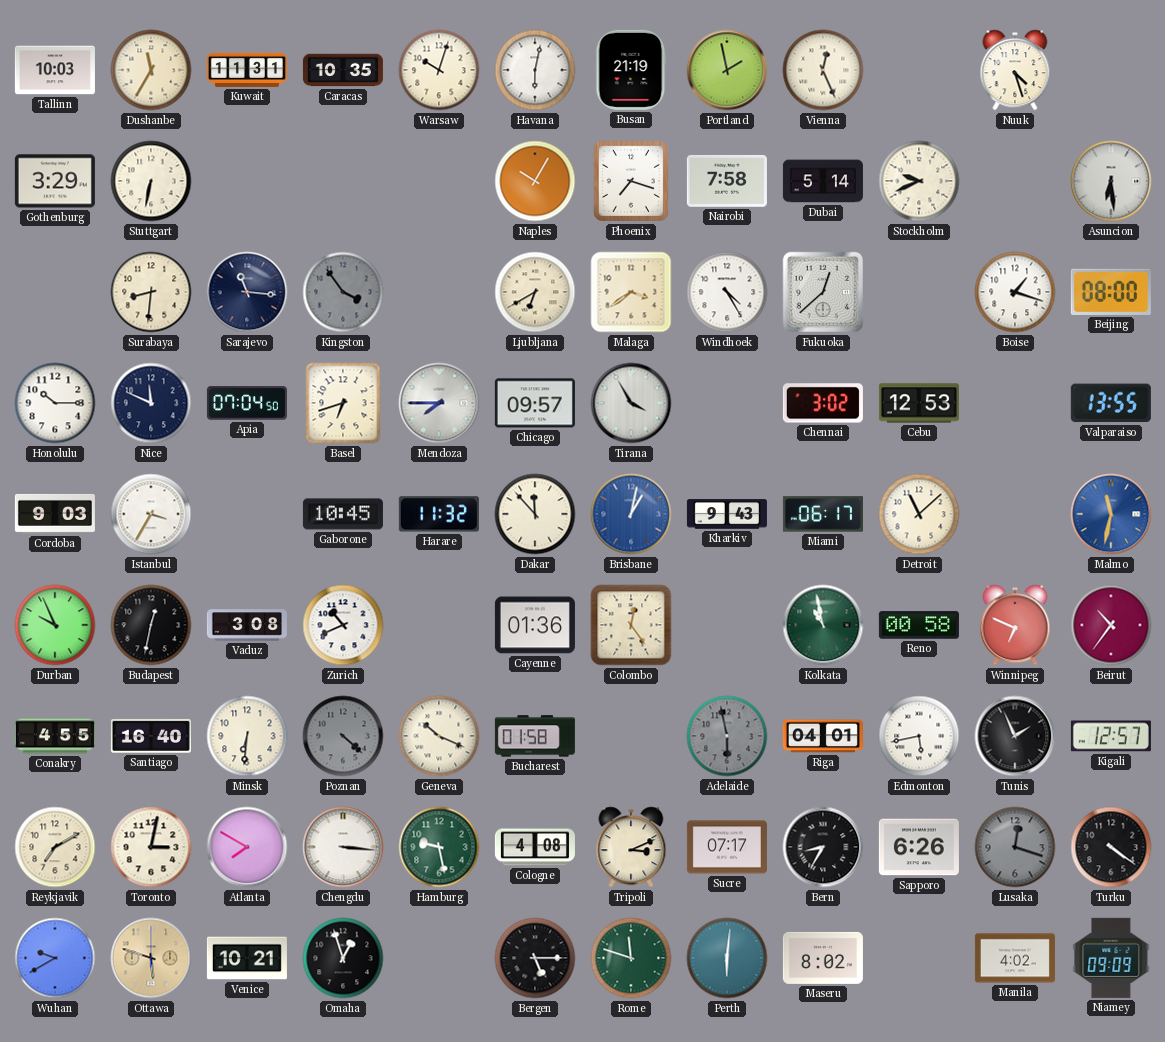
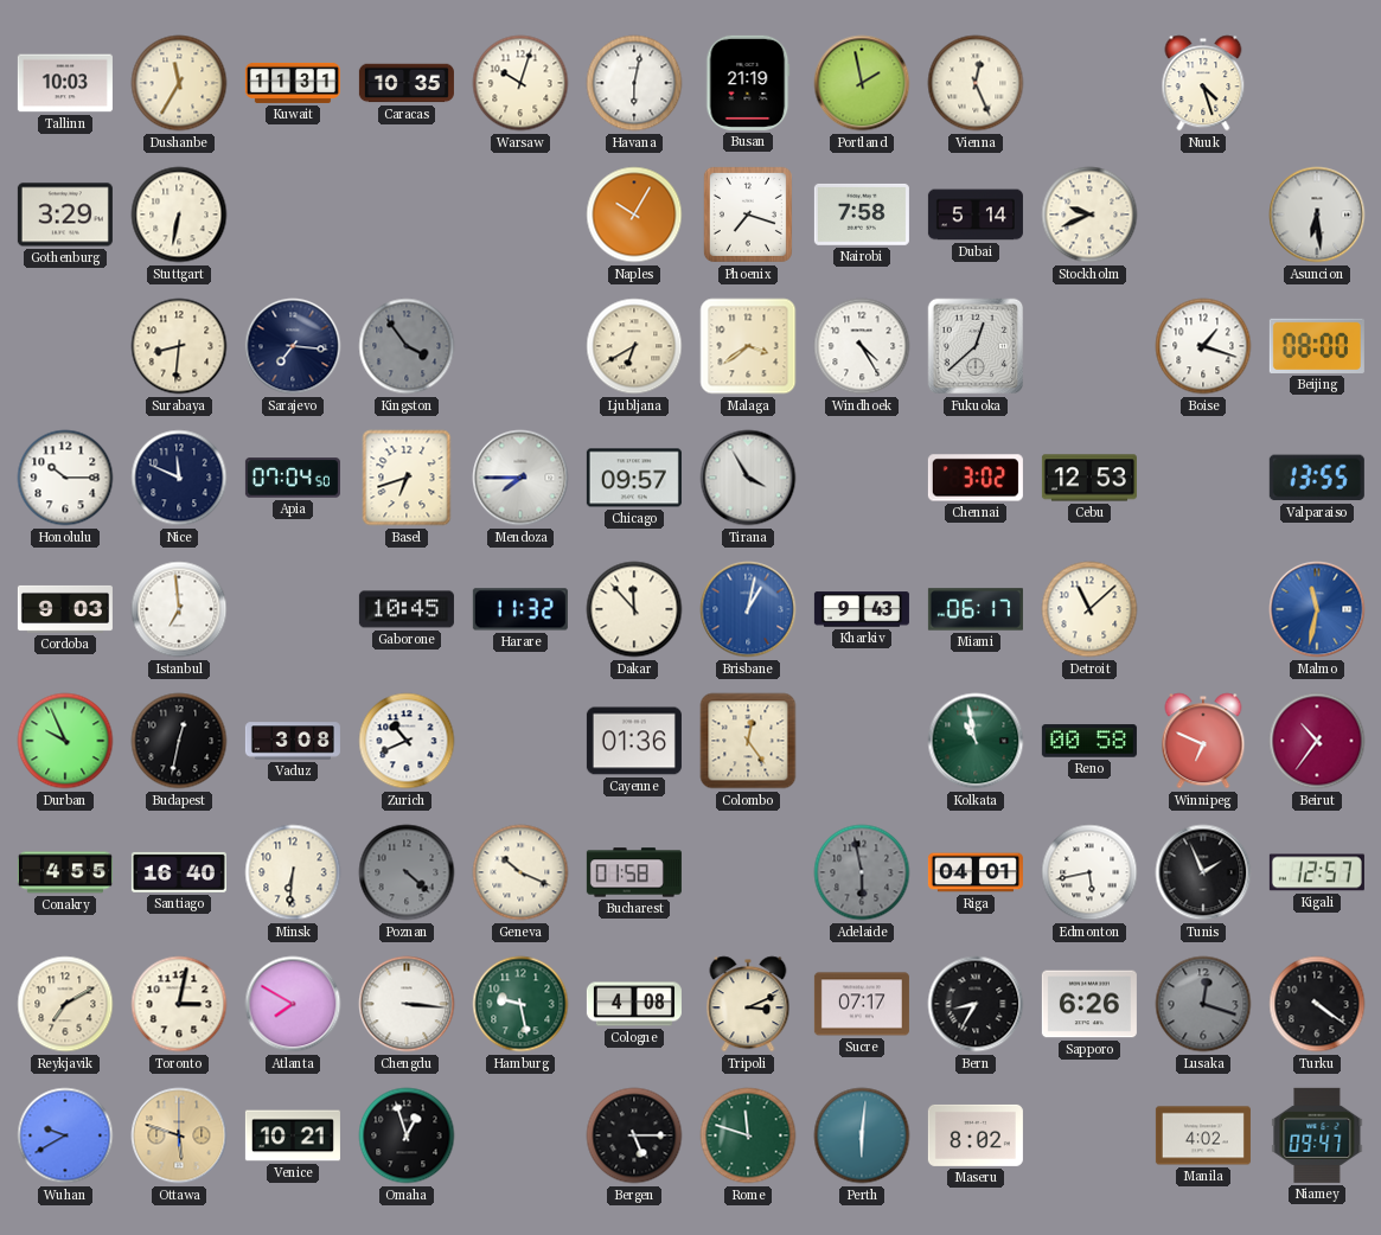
Sarajevo: 11:16 -> 7:16 (293, 346)
Istanbul: 3:35 -> 6:59 (179, 609)
Niamey: 09:09 -> 09:47 (1317, 1135)
